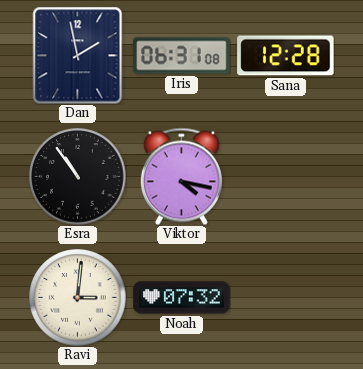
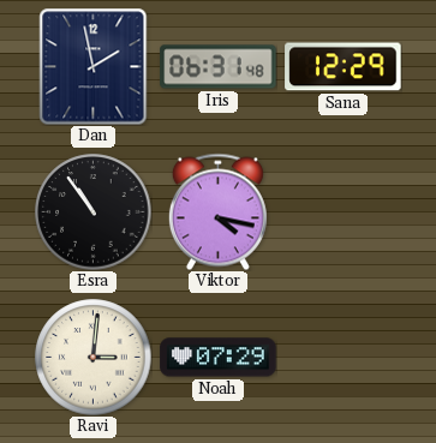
Iris: 06:31:08 -> 06:31:48 (219, 67)
Sana: 12:28 -> 12:29 (344, 67)
Noah: 07:32 -> 07:29 (219, 358)
